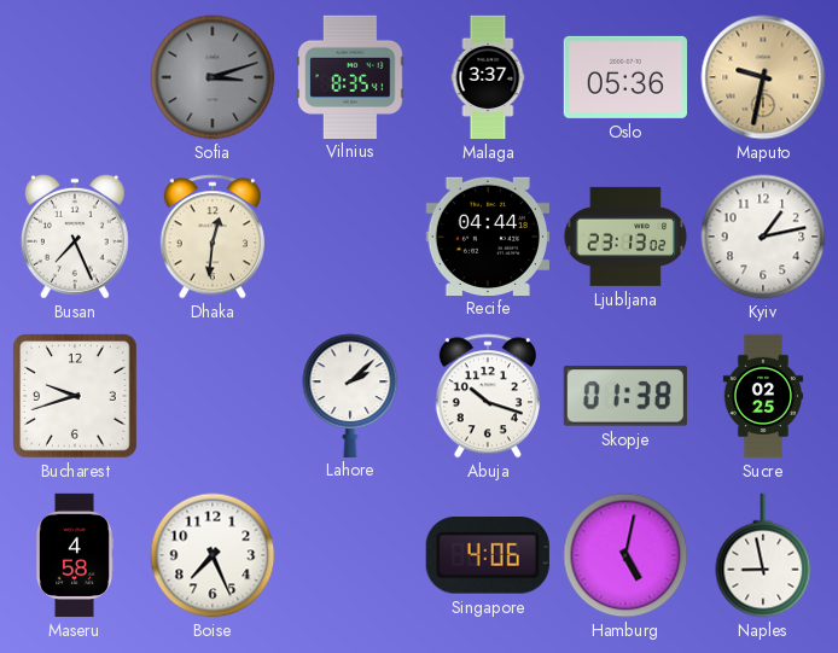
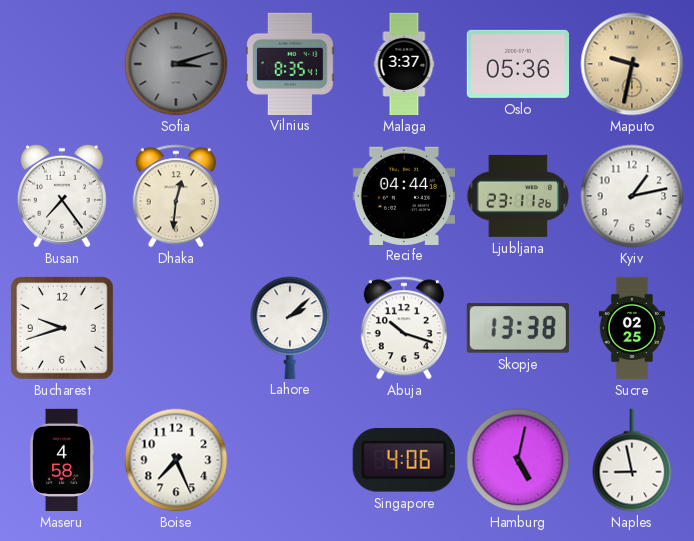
Busan: 7:26 -> 7:24 (62, 196)
Ljubljana: 23:13 -> 23:11 (518, 196)
Skopje: 01:38 -> 13:38 (518, 328)
